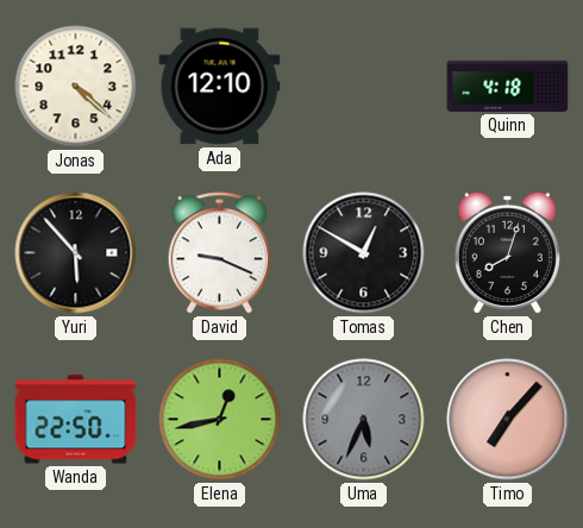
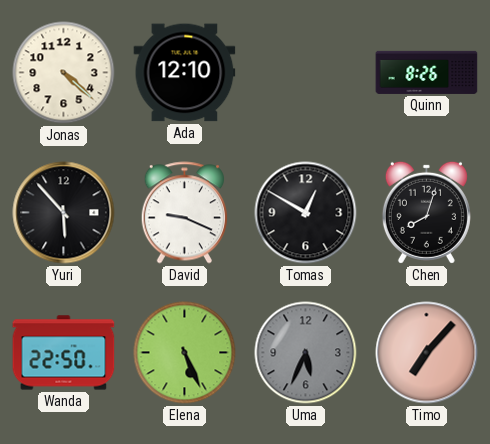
Quinn: 4:18 -> 8:26 (427, 72)
Elena: 12:43 -> 5:26 (185, 353)
